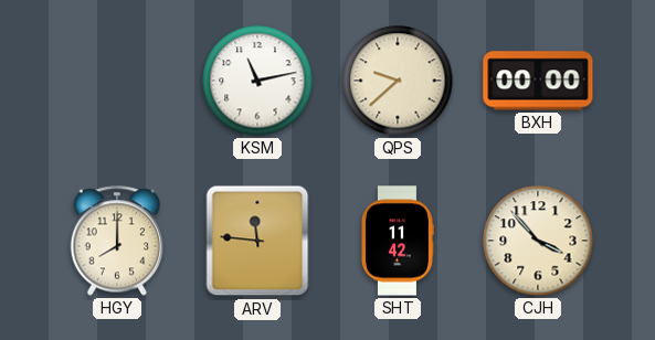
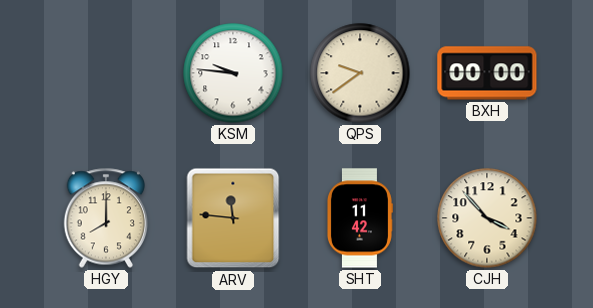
KSM: 11:13 -> 9:46 (233, 73)
QPS: 9:38 -> 9:39 (360, 73)
